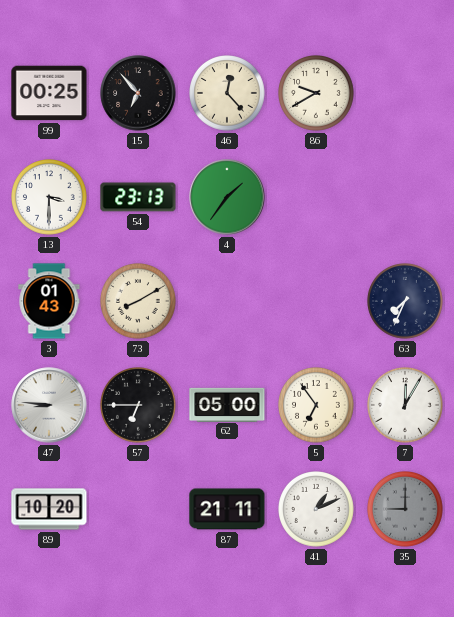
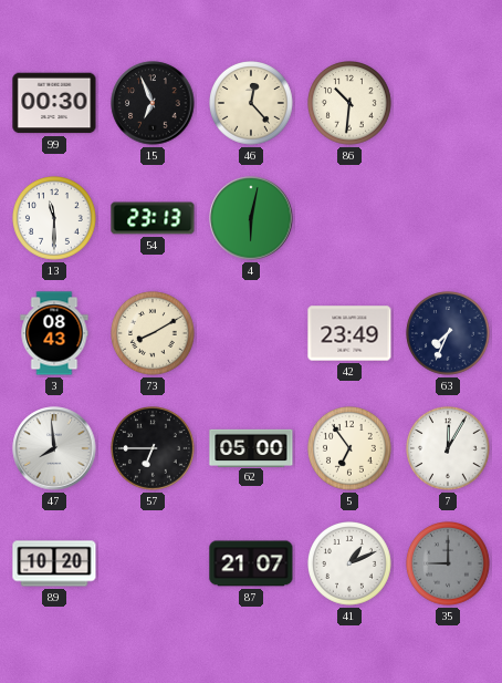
99: 00:25 -> 00:30 (54, 103)
15: 6:53 -> 6:56 (153, 103)
86: 9:40 -> 10:31 (351, 104)
13: 3:30 -> 11:30 (55, 219)
4: 1:36 -> 6:02 (251, 218)
3: 01:43 -> 08:43 (54, 333)
42: none -> 23:49 (349, 333)
47: 8:46 -> 7:59 (54, 448)
87: 21:11 -> 21:07 (251, 563)
